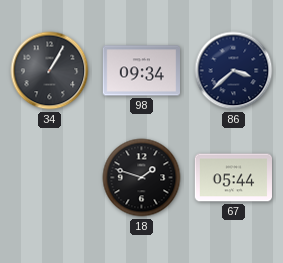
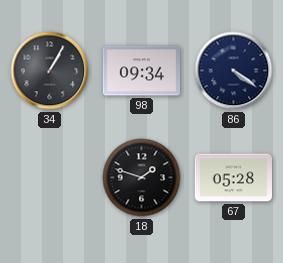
86: 3:38 -> 4:21 (234, 71)
67: 05:44 -> 05:28 (234, 178)
